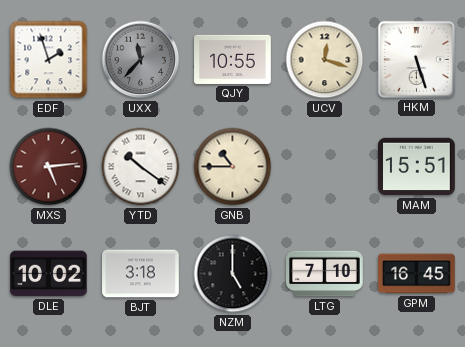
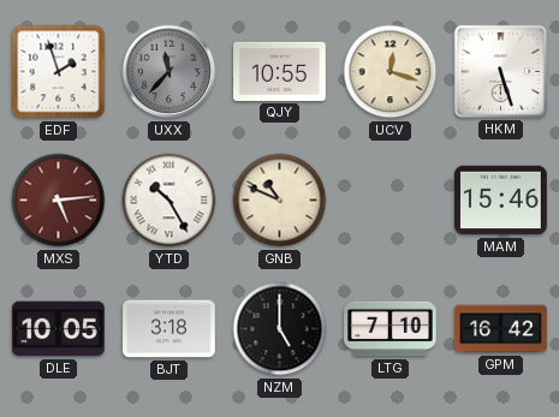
YTD: 10:21 -> 10:25 (170, 201)
GNB: 10:45 -> 10:49 (280, 201)
MAM: 15:51 -> 15:46 (501, 201)
DLE: 10:02 -> 10:05 (59, 329)
GPM: 16:45 -> 16:42 (501, 329)
